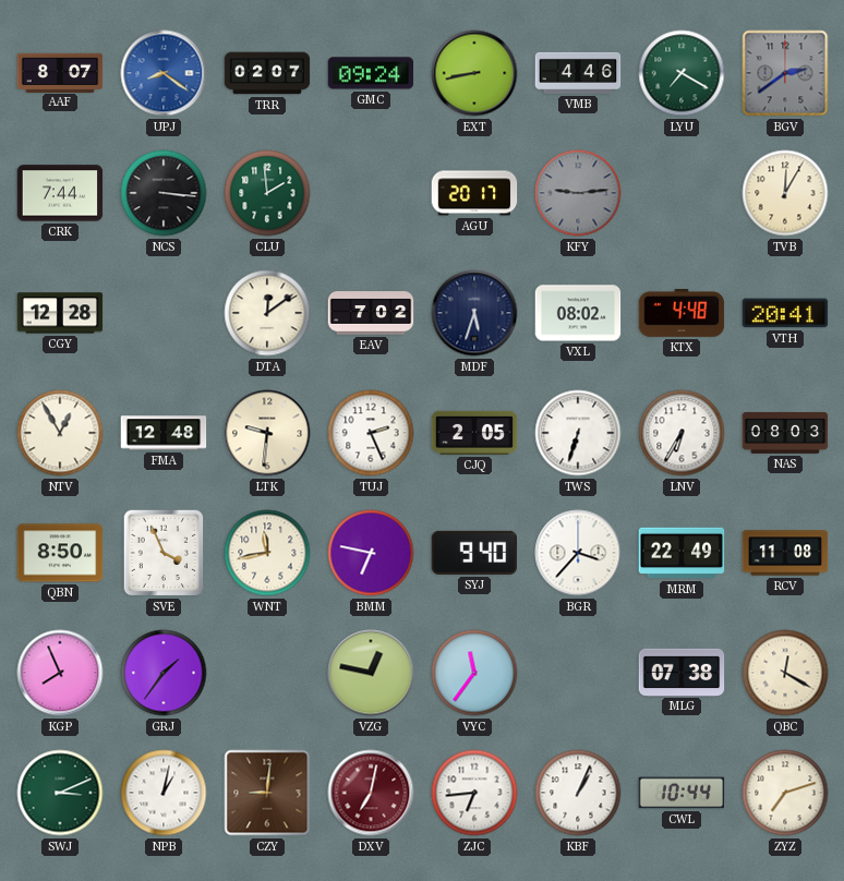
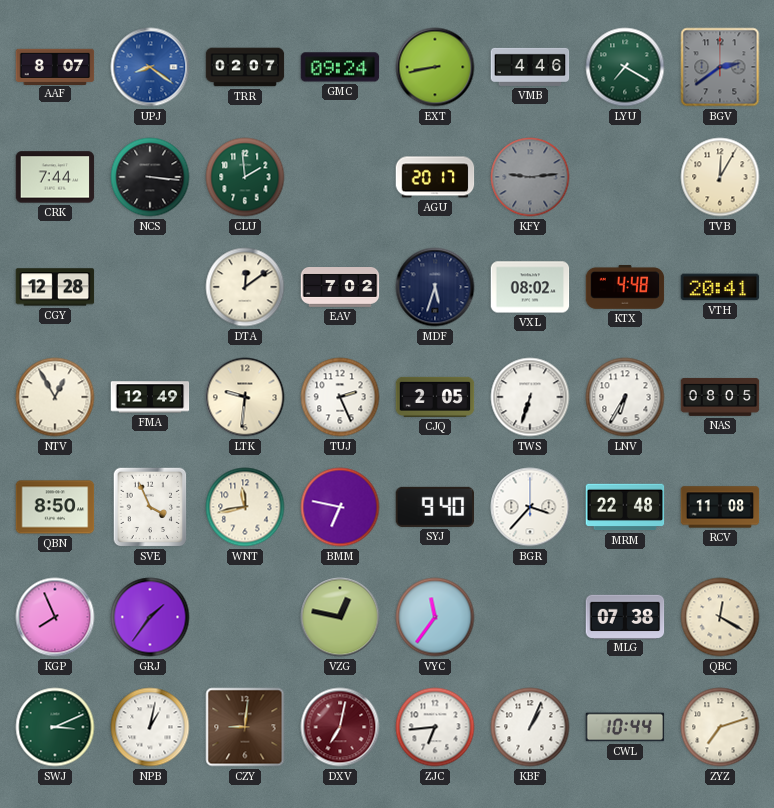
FMA: 12:48 -> 12:49 (150, 397)
NAS: 08:03 -> 08:05 (720, 397)
MRM: 22:49 -> 22:48 (625, 507)
